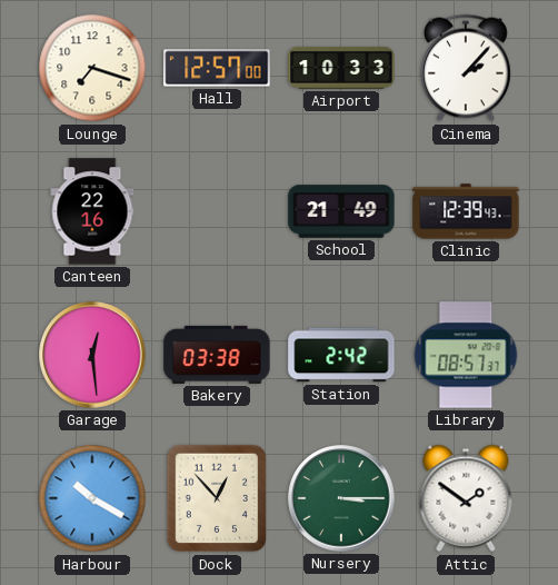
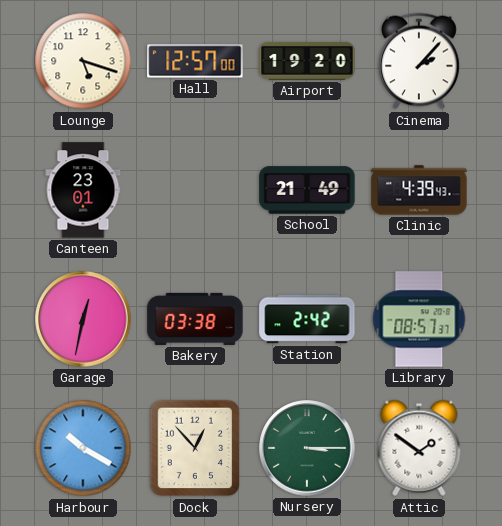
Lounge: 7:18 -> 5:18 (83, 61)
Airport: 10:33 -> 19:20 (307, 61)
Canteen: 22:16 -> 23:01 (83, 190)
Clinic: 12:39 -> 4:39 (419, 190)
Garage: 12:29 -> 12:32 (83, 319)
